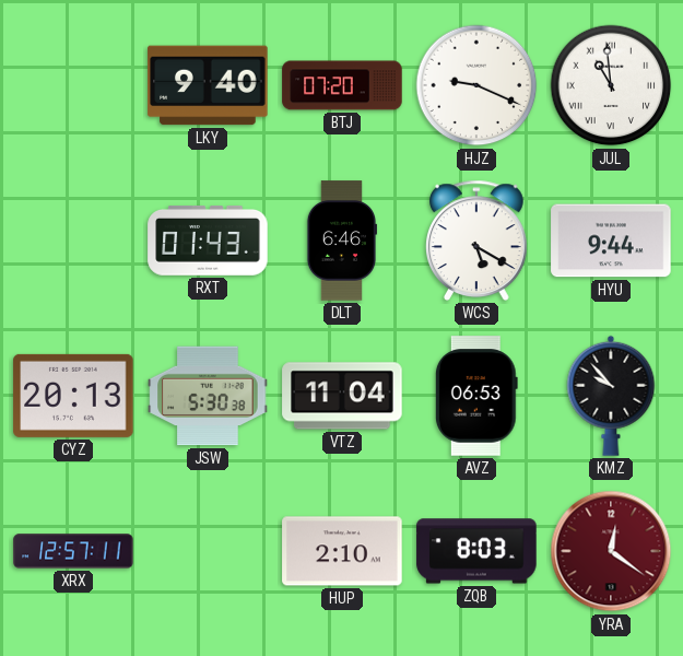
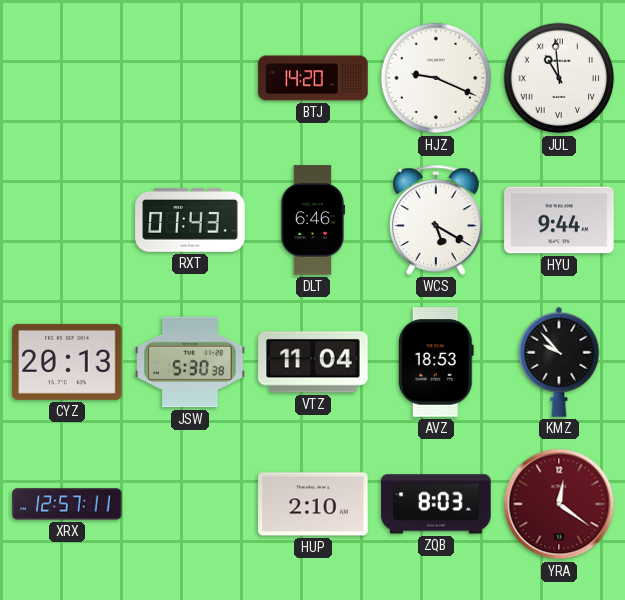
LKY: 9:40 -> none (208, 85)
BTJ: 07:20 -> 14:20 (313, 78)
AVZ: 06:53 -> 18:53 (436, 362)
